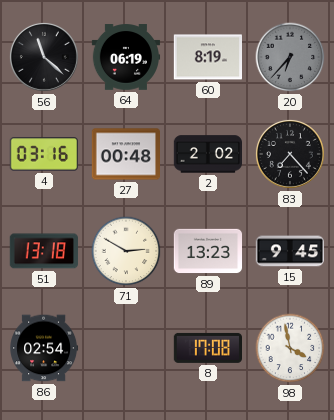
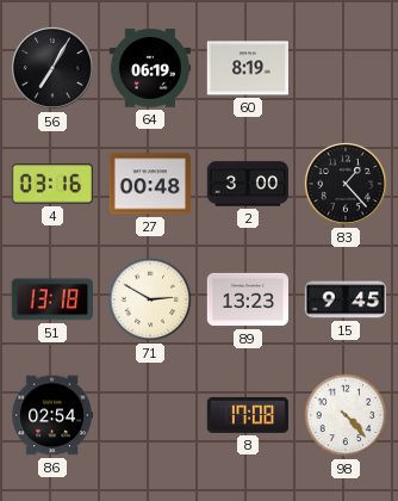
56: 11:22 -> 7:05 (52, 68)
20: 6:37 -> none (290, 57)
2: 2:02 -> 3:00 (247, 184)
83: 7:23 -> 1:23 (346, 184)
98: 3:58 -> 4:23 (346, 415)
